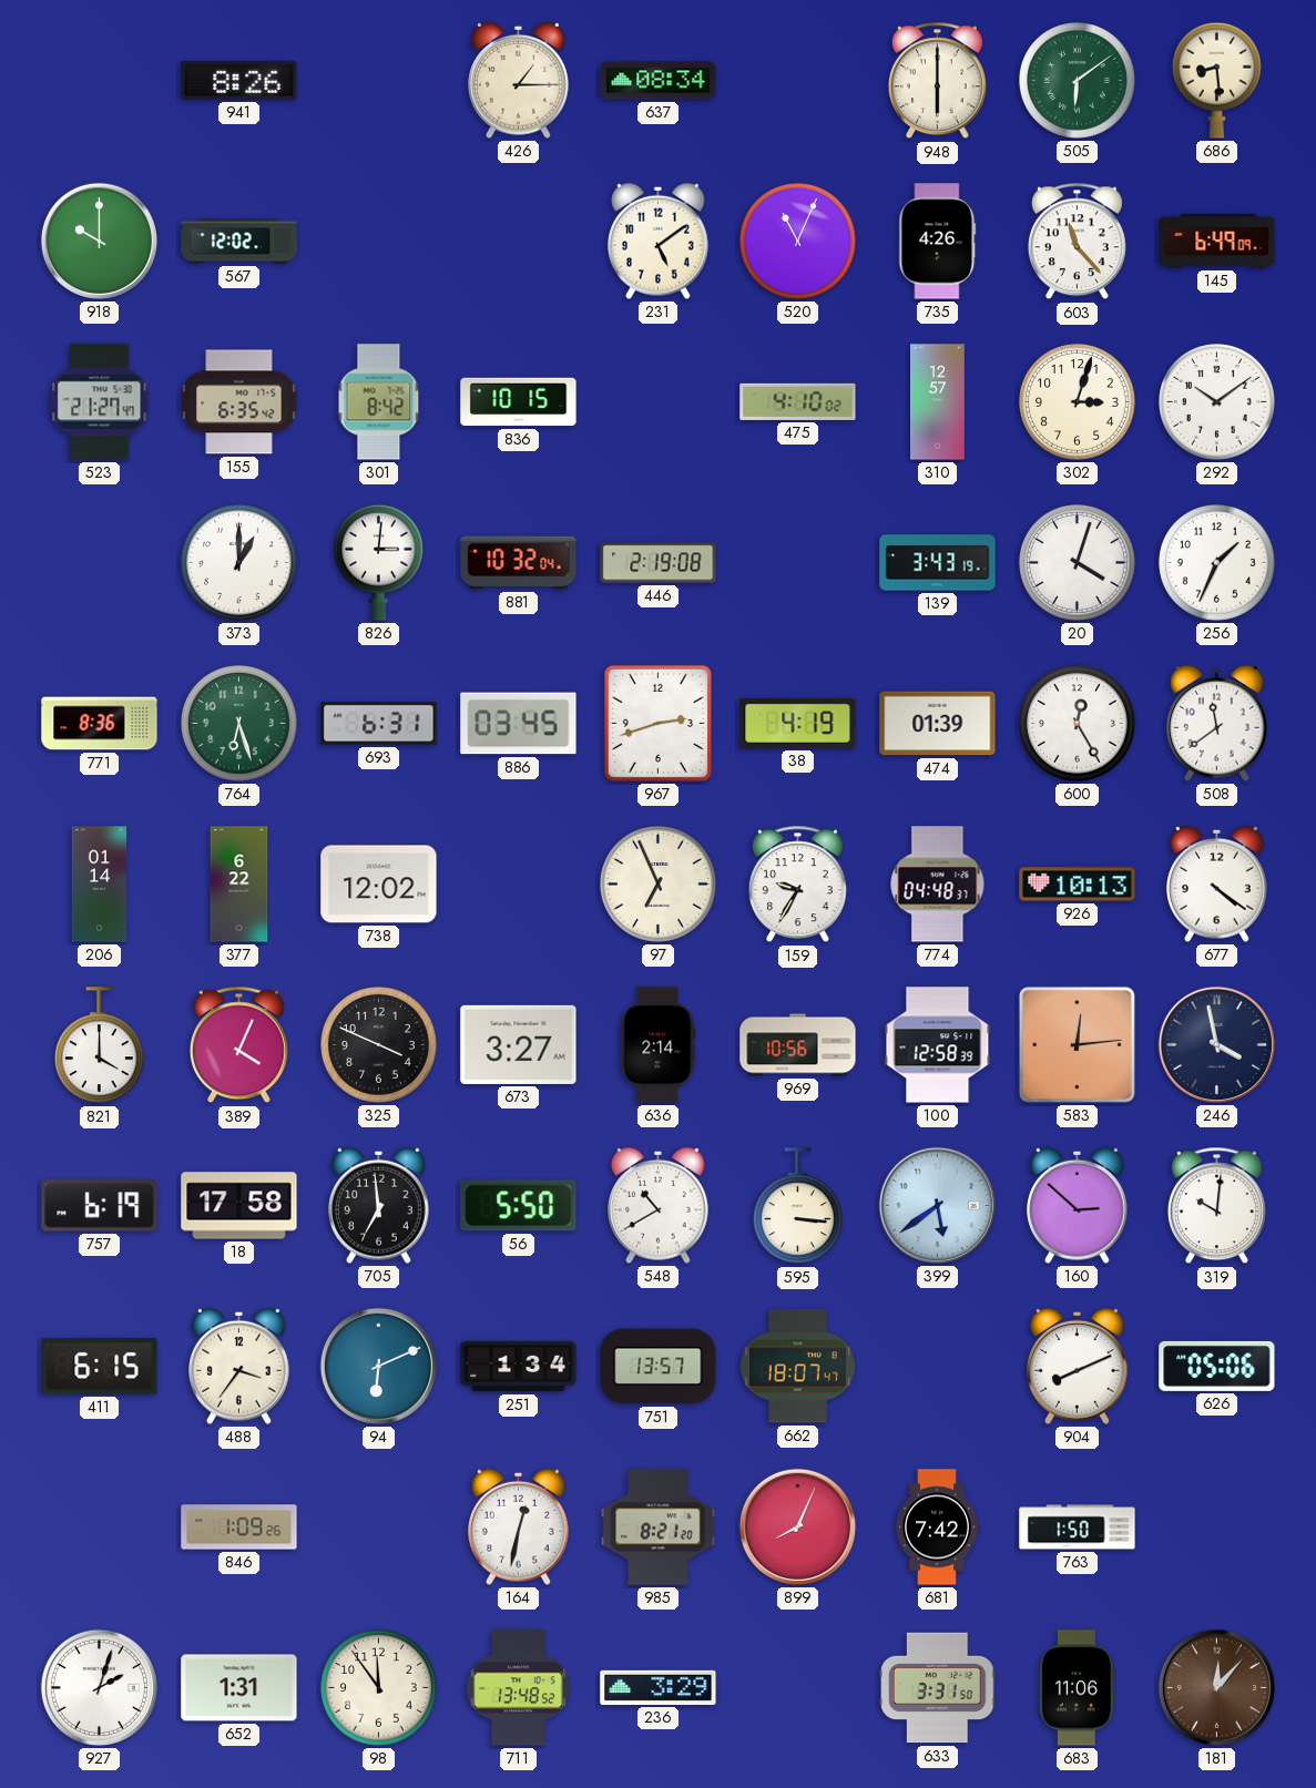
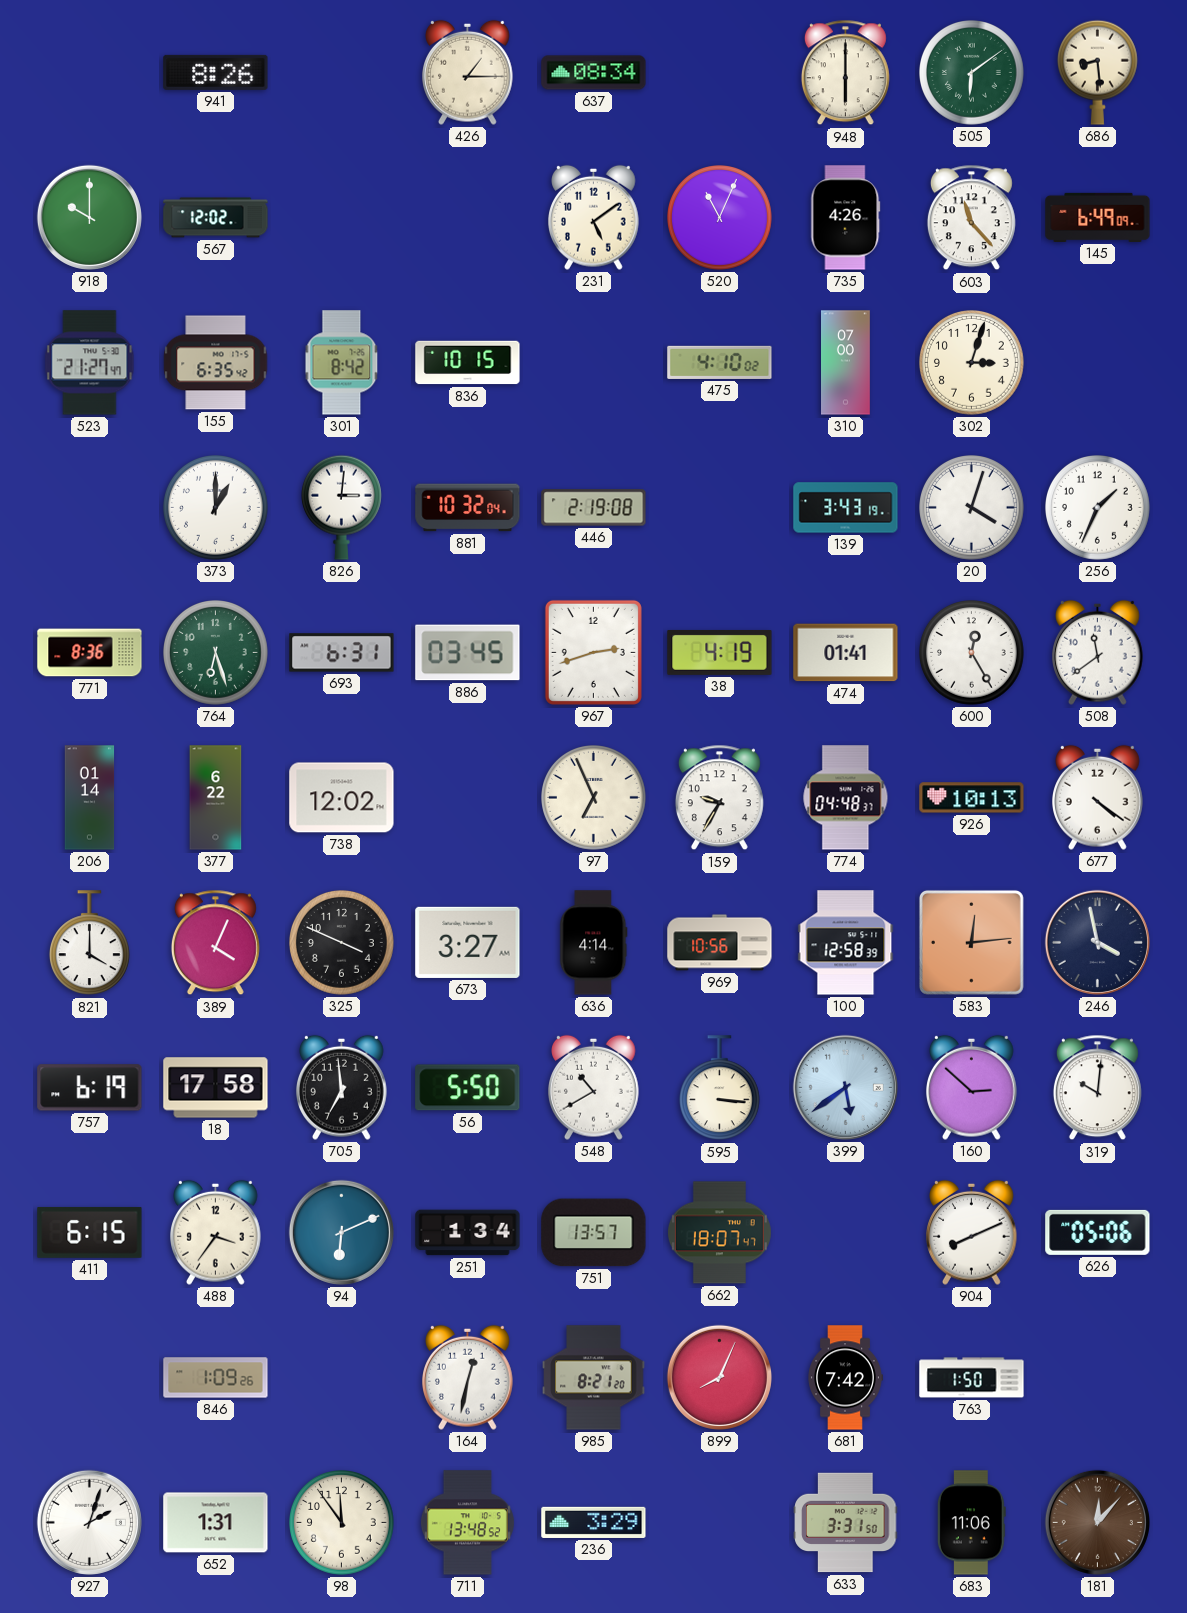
310: 12:57 -> 07:00 (846, 363)
292: 10:09 -> none (1217, 402)
474: 01:39 -> 01:41 (846, 653)
636: 2:14 -> 4:14 (594, 943)
